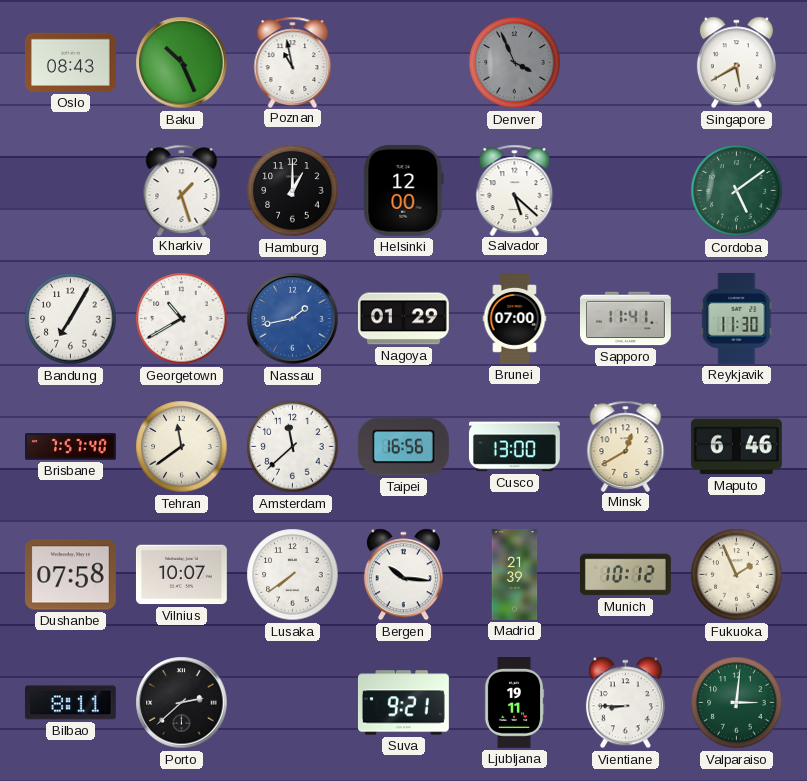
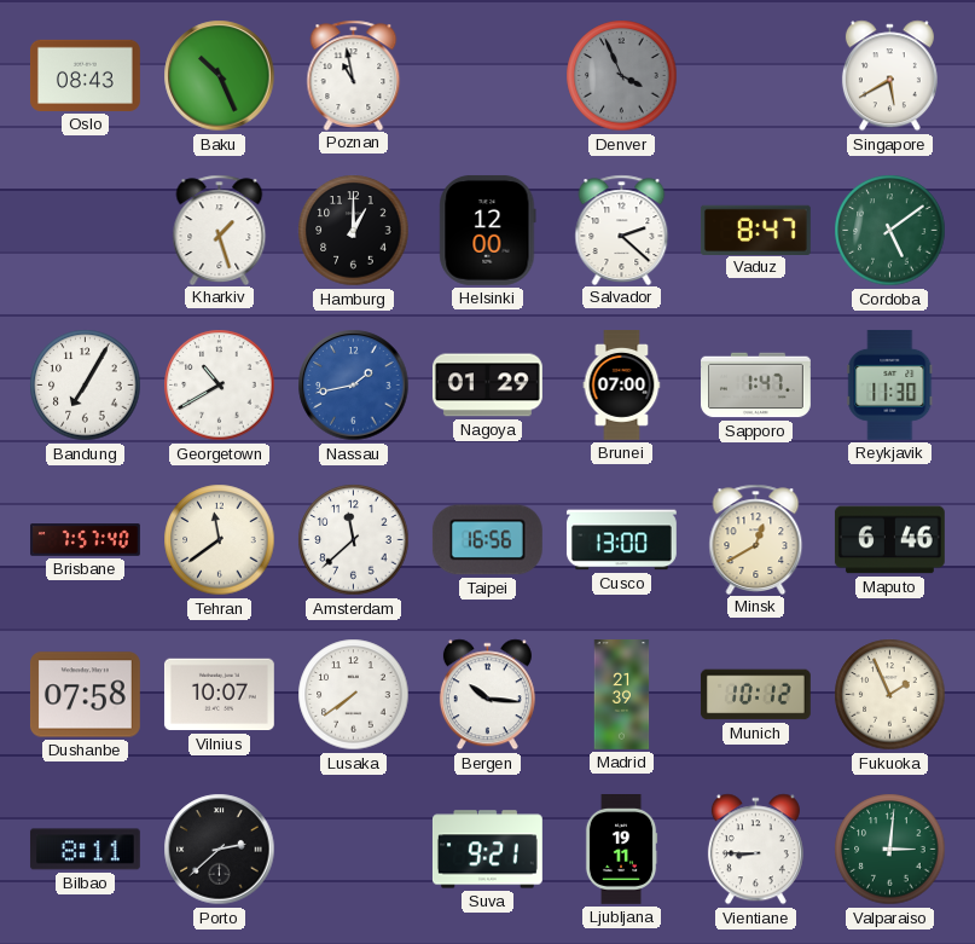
Salvador: 5:22 -> 2:22 (622, 230)
Vaduz: none -> 8:47 (755, 230)
Sapporo: 11:41 -> 1:47 (756, 386)
